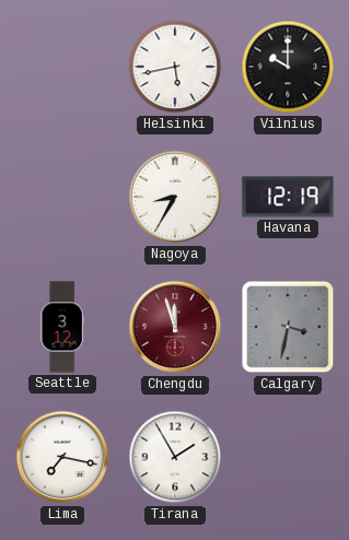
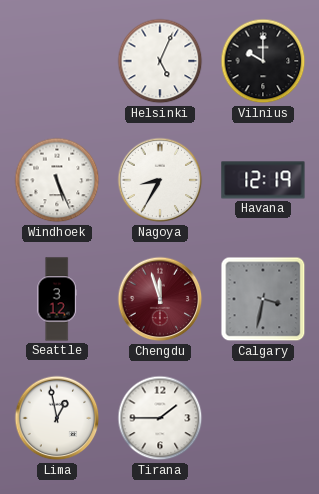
Helsinki: 5:43 -> 5:04 (160, 61)
Windhoek: none -> 5:26 (57, 180)
Lima: 7:17 -> 12:58 (57, 418)
Tirana: 1:55 -> 1:45 (160, 418)
